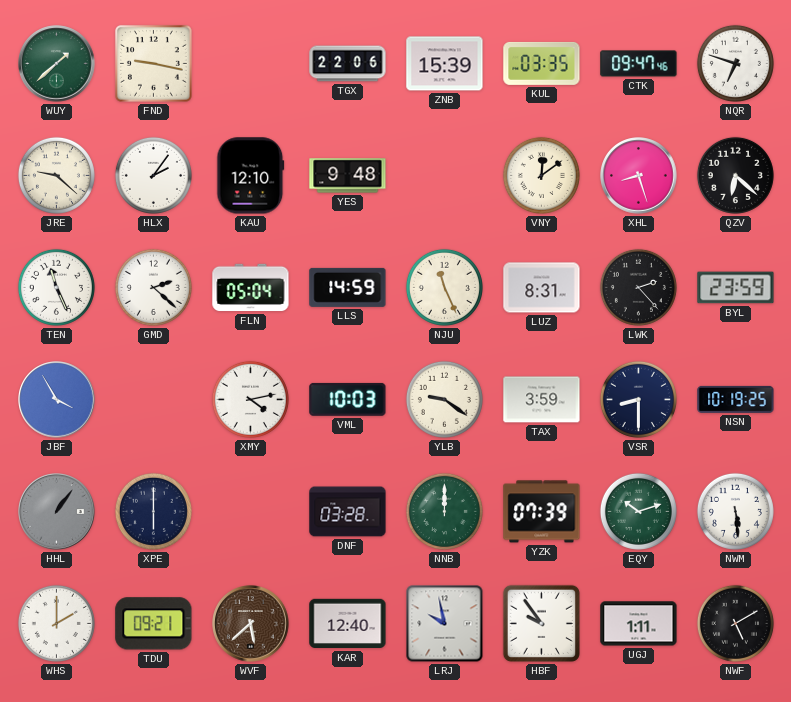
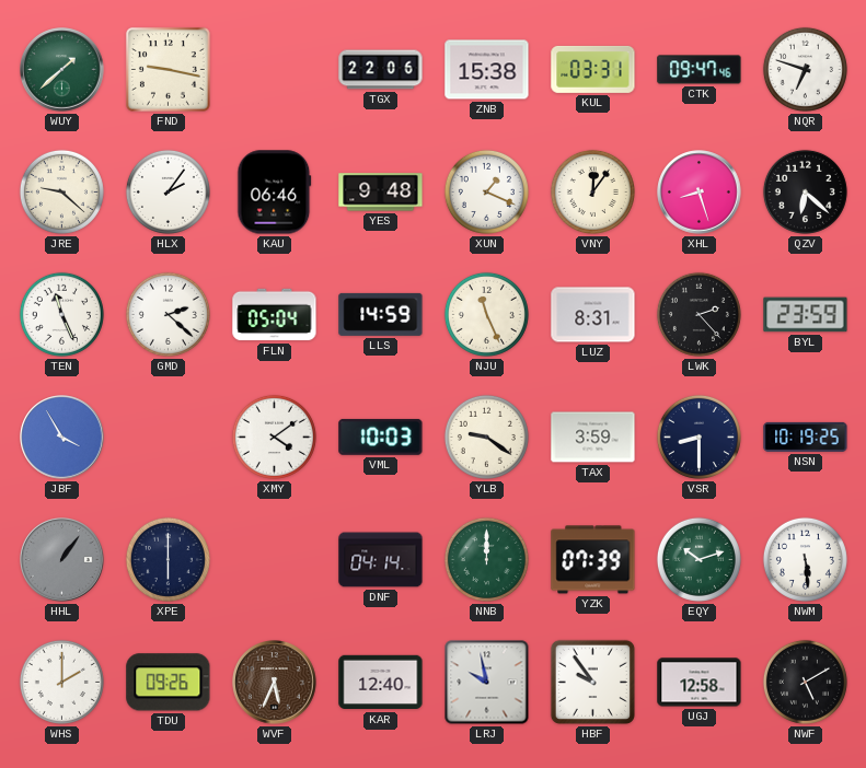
ZNB: 15:39 -> 15:38 (487, 70)
KUL: 03:35 -> 03:31 (593, 69)
KAU: 12:10 -> 06:46 (275, 193)
XUN: none -> 1:19 (486, 191)
VNY: 12:09 -> 12:06 (592, 191)
XMY: 4:13 -> 4:09 (274, 437)
DNF: 03:28 -> 04:14 (381, 560)
TDU: 09:21 -> 09:26 (169, 683)
WVF: 5:38 -> 5:34 (275, 683)
UGJ: 1:11 -> 12:58 (700, 683)
